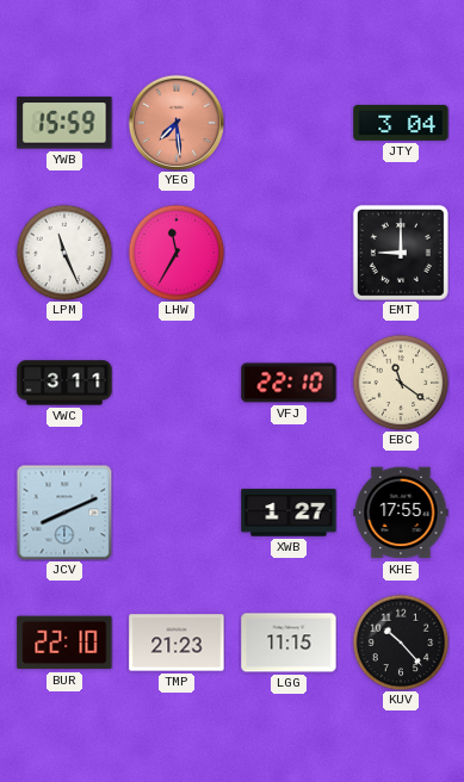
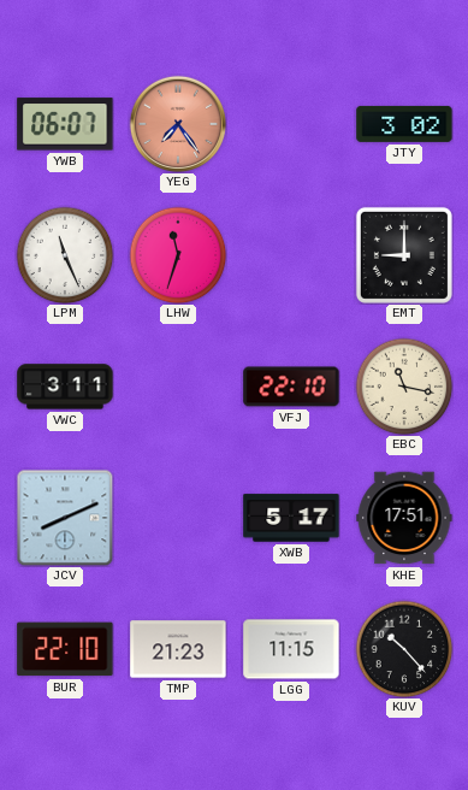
YWB: 15:59 -> 06:07 (65, 124)
YEG: 7:29 -> 7:24 (177, 123)
JTY: 3:04 -> 3:02 (404, 124)
LHW: 11:35 -> 11:33 (178, 255)
EBC: 11:21 -> 11:17 (404, 387)
XWB: 1:27 -> 5:17 (291, 518)
KHE: 17:55 -> 17:51 (404, 518)
